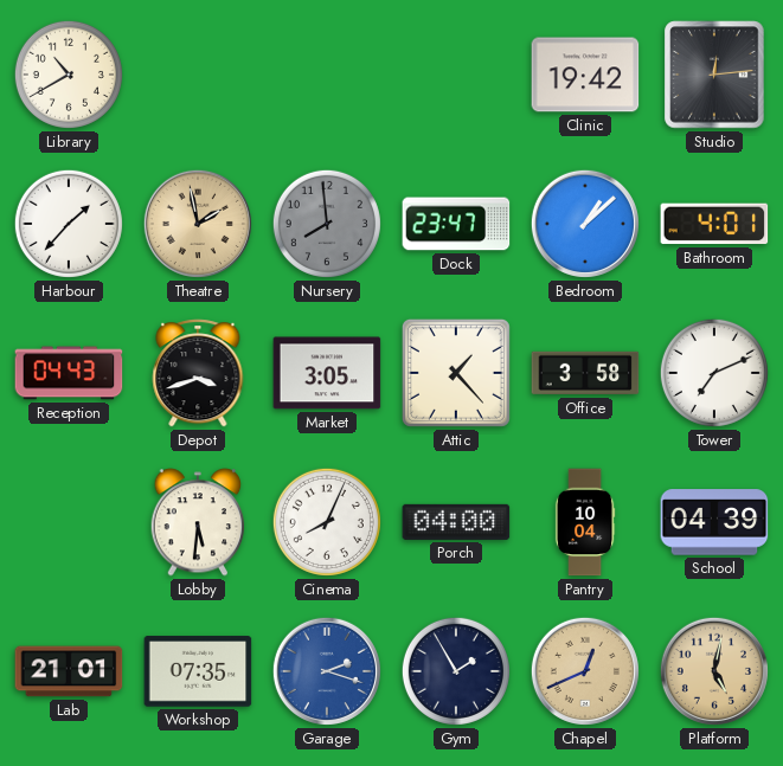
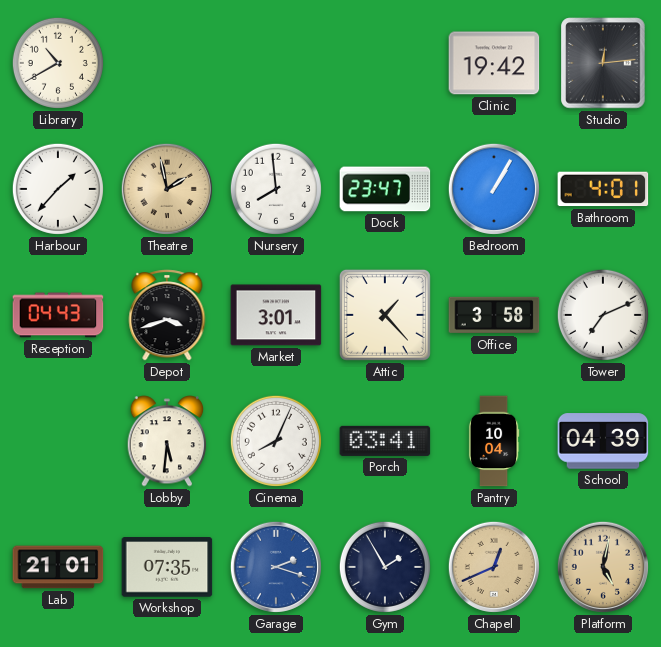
Nursery dial: grey -> white (276, 189)
Bedroom: 1:08 -> 1:05 (494, 189)
Market: 3:05 -> 3:01 (276, 315)
Porch: 04:00 -> 03:41 (385, 441)
